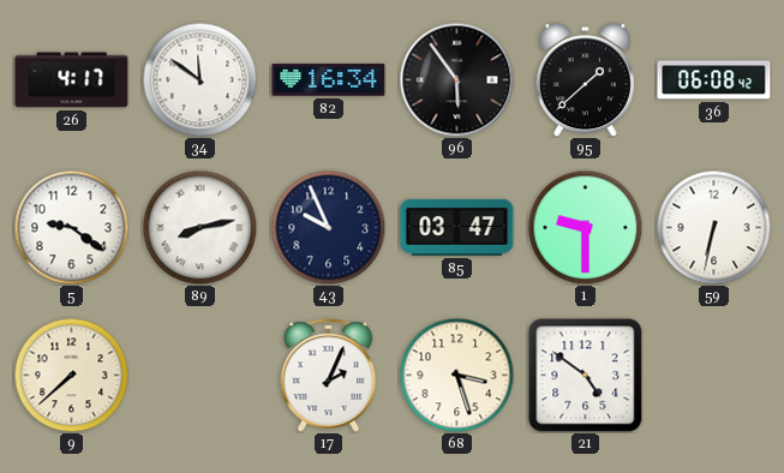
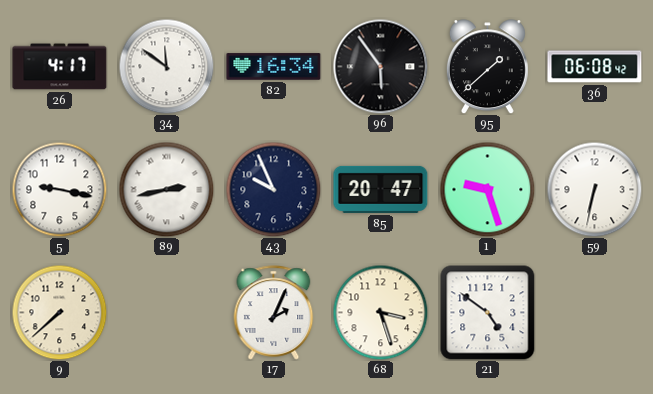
5: 9:21 -> 9:17 (59, 189)
89: 8:13 -> 2:43 (166, 189)
85: 03:47 -> 20:47 (381, 189)
1: 9:30 -> 9:27 (487, 189)
